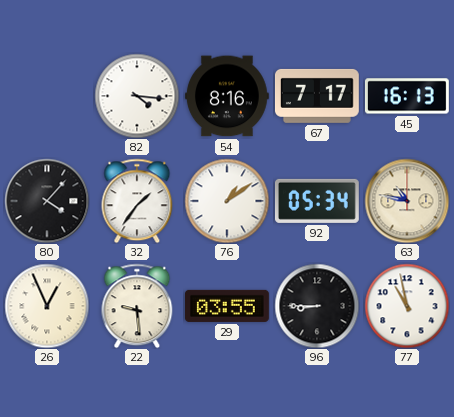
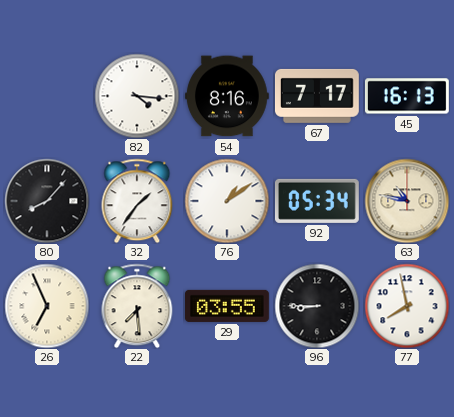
80: 4:07 -> 8:07 (47, 201)
26: 12:56 -> 6:56 (47, 306)
22: 9:29 -> 7:29 (137, 306)
77: 10:58 -> 7:58 (407, 306)
